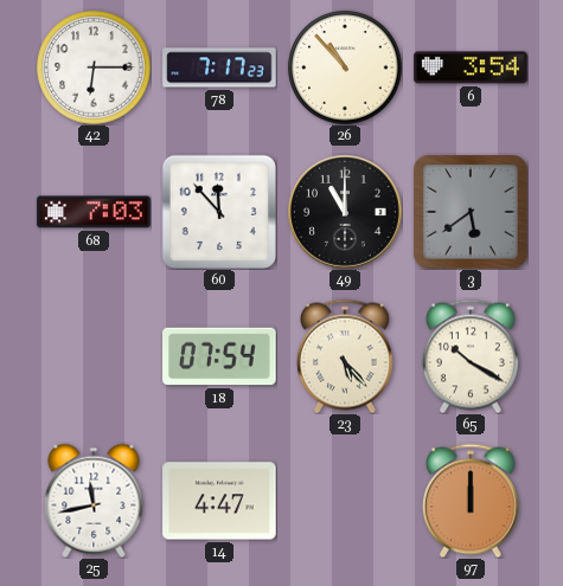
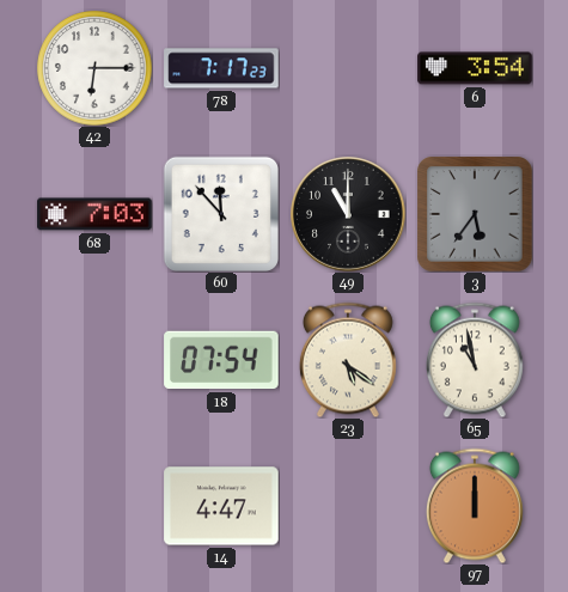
26: 10:53 -> none (345, 67)
3: 5:39 -> 5:36 (475, 214)
23: 5:23 -> 5:21 (348, 360)
65: 10:20 -> 10:58 (475, 360)
25: 11:43 -> none (94, 501)
